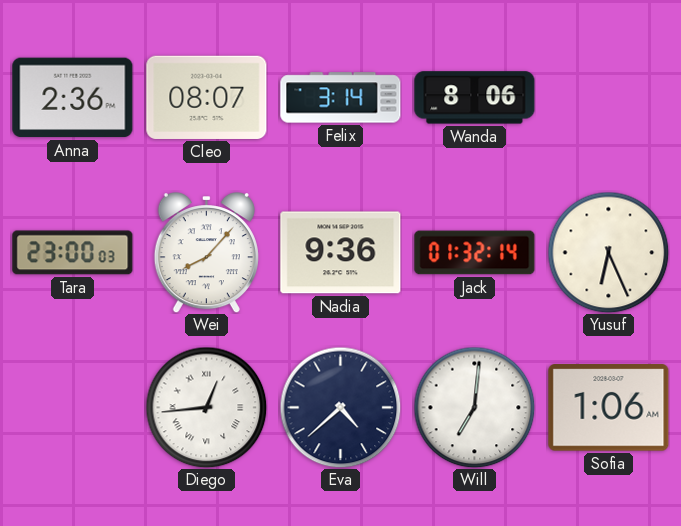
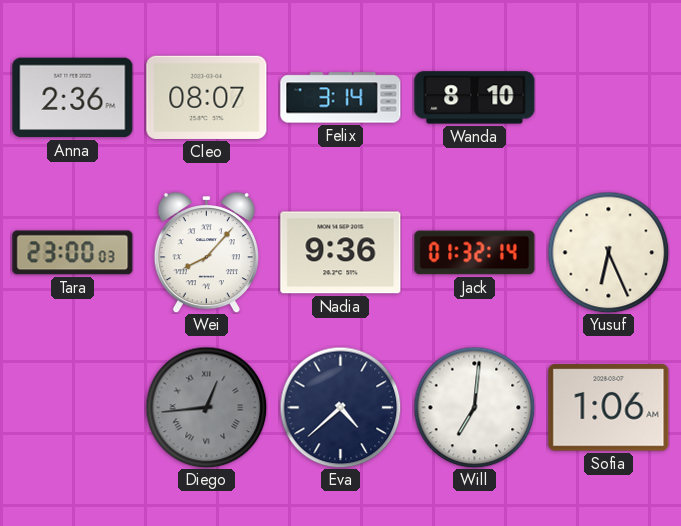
Wanda: 8:06 -> 8:10 (475, 98)
Diego dial: white -> grey (206, 407)
